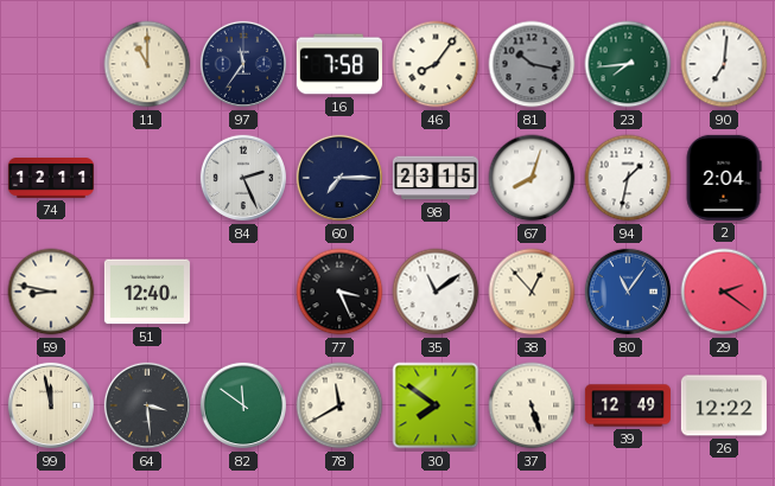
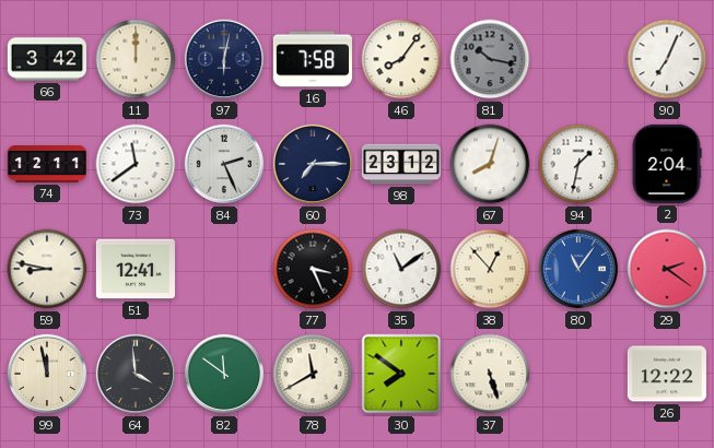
66: none -> 3:42 (47, 59)
11: 11:00 -> 12:00 (136, 59)
97: 11:36 -> 6:02 (224, 59)
23: 7:44 -> none (628, 64)
90: 7:01 -> 7:04 (667, 59)
73: none -> 11:39 (136, 164)
98: 23:15 -> 23:12 (401, 164)
51: 12:40 -> 12:41 (136, 269)
64: 3:29 -> 3:59 (136, 374)
39: 12:49 -> none (628, 405)
